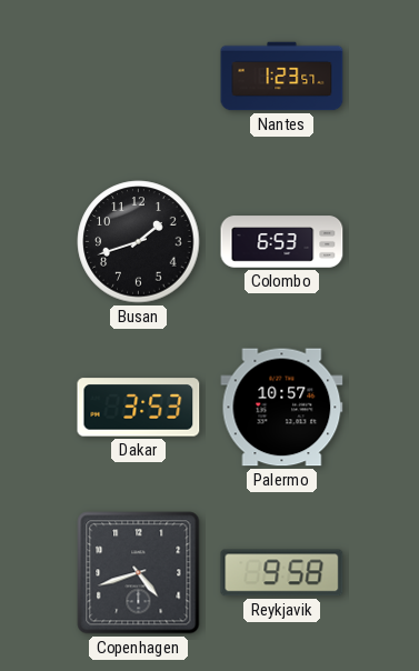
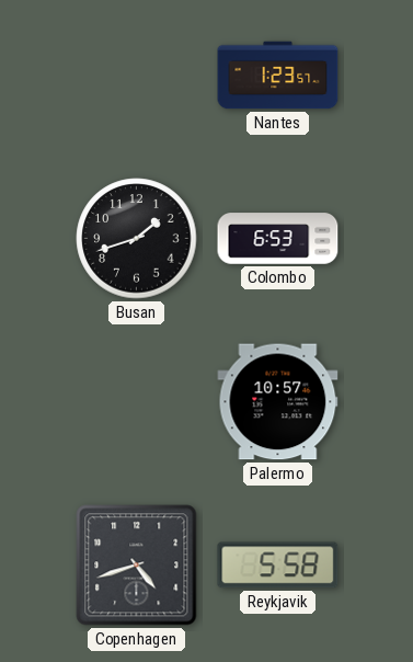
Dakar: 3:53 -> none (139, 408)
Reykjavik: 9:58 -> 5:58 (278, 566)
